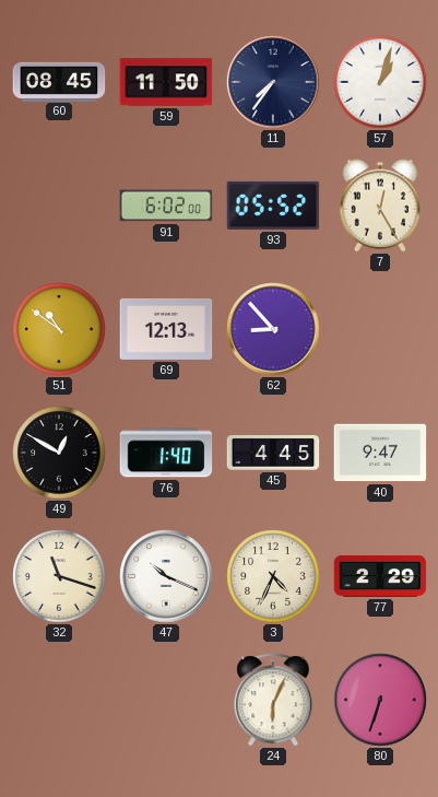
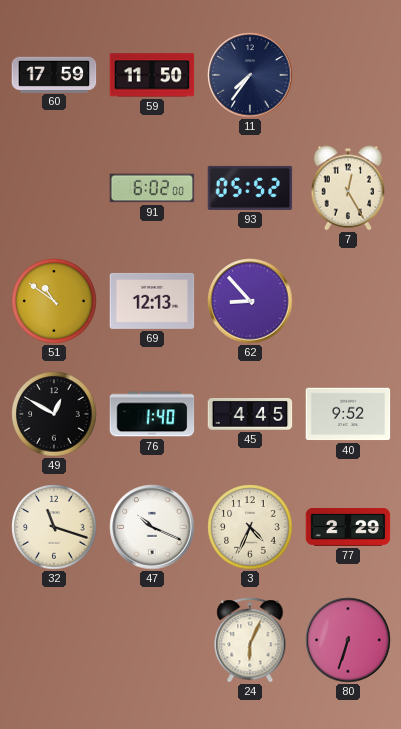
60: 08:45 -> 17:59 (54, 74)
57: 1:03 -> none (380, 82)
40: 9:47 -> 9:52 (348, 414)
